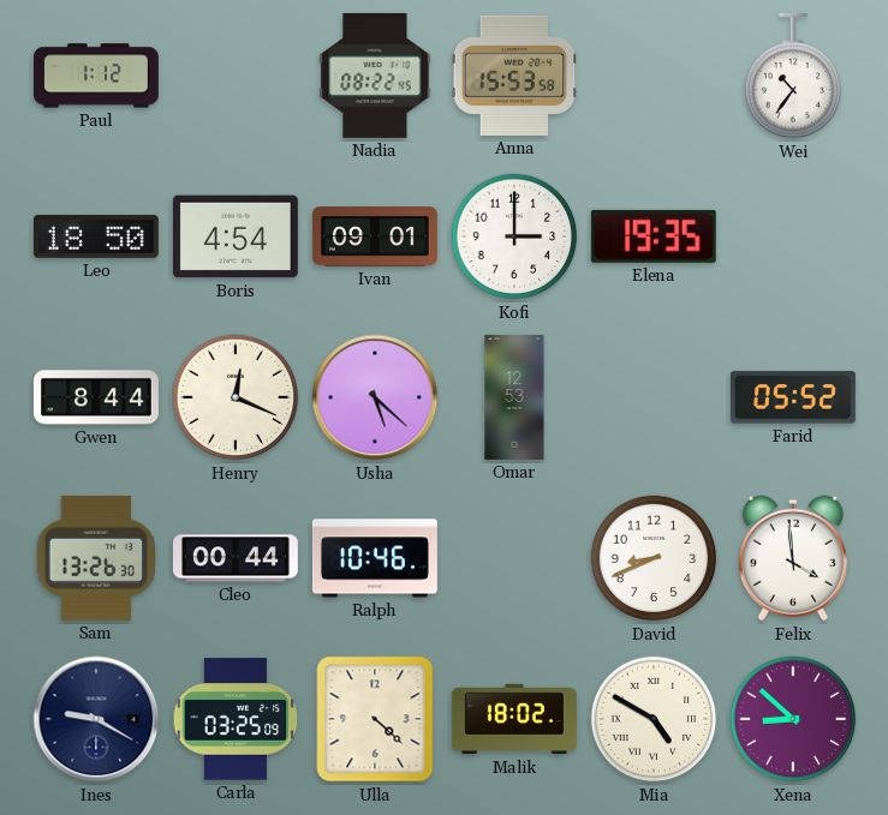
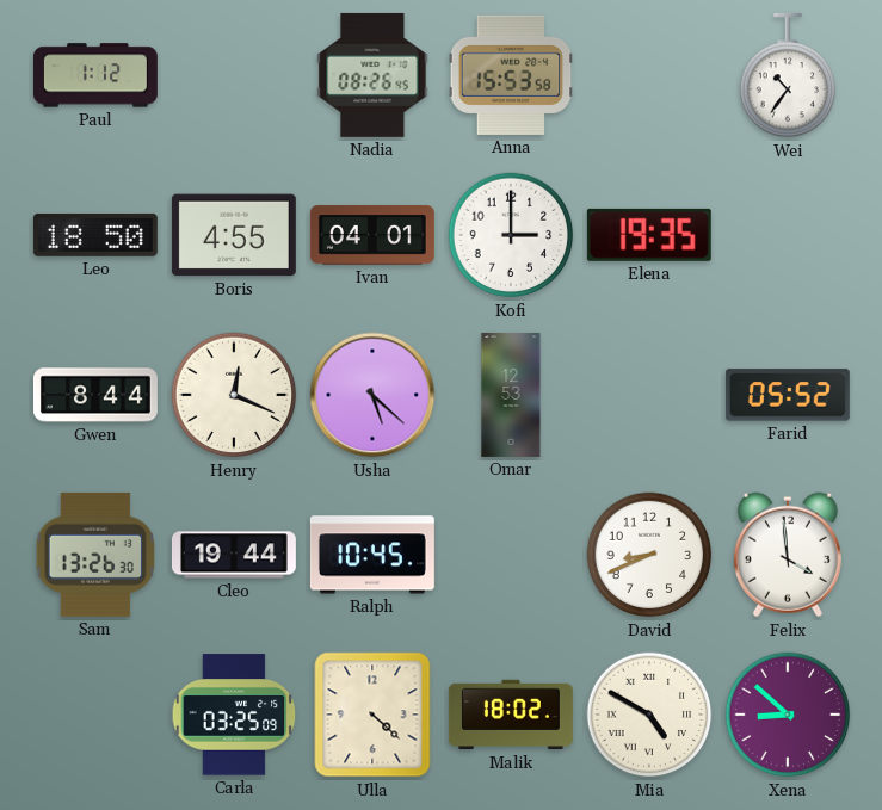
Nadia: 08:22 -> 08:26 (372, 75)
Boris: 4:54 -> 4:55 (234, 235)
Ivan: 09:01 -> 04:01 (372, 235)
Cleo: 00:44 -> 19:44 (234, 555)
Ralph: 10:46 -> 10:45 (372, 555)
Ines: 9:20 -> none (96, 719)
